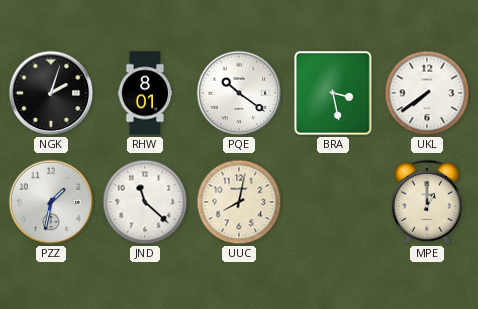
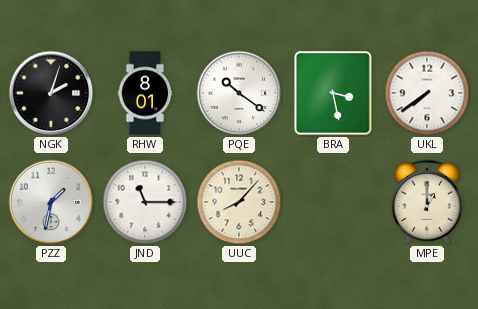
JND: 11:22 -> 11:15 (145, 202)
UUC: 8:02 -> 8:07 (239, 202)
